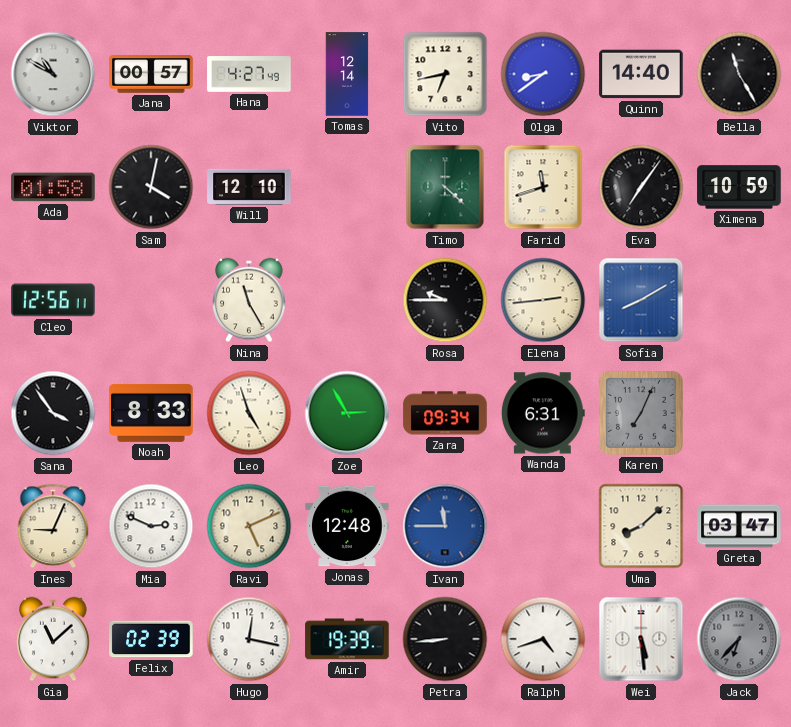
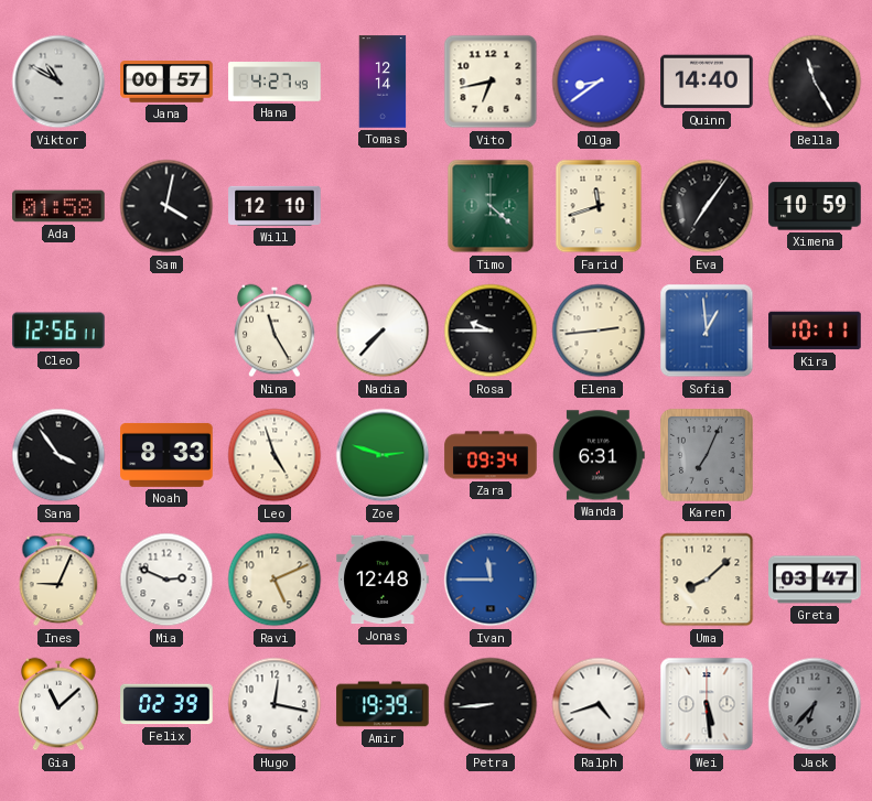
Nadia: none -> 7:37 (383, 331)
Sofia: 8:10 -> 12:59 (707, 331)
Kira: none -> 10:11 (815, 331)
Zoe: 2:55 -> 2:48 (383, 455)
